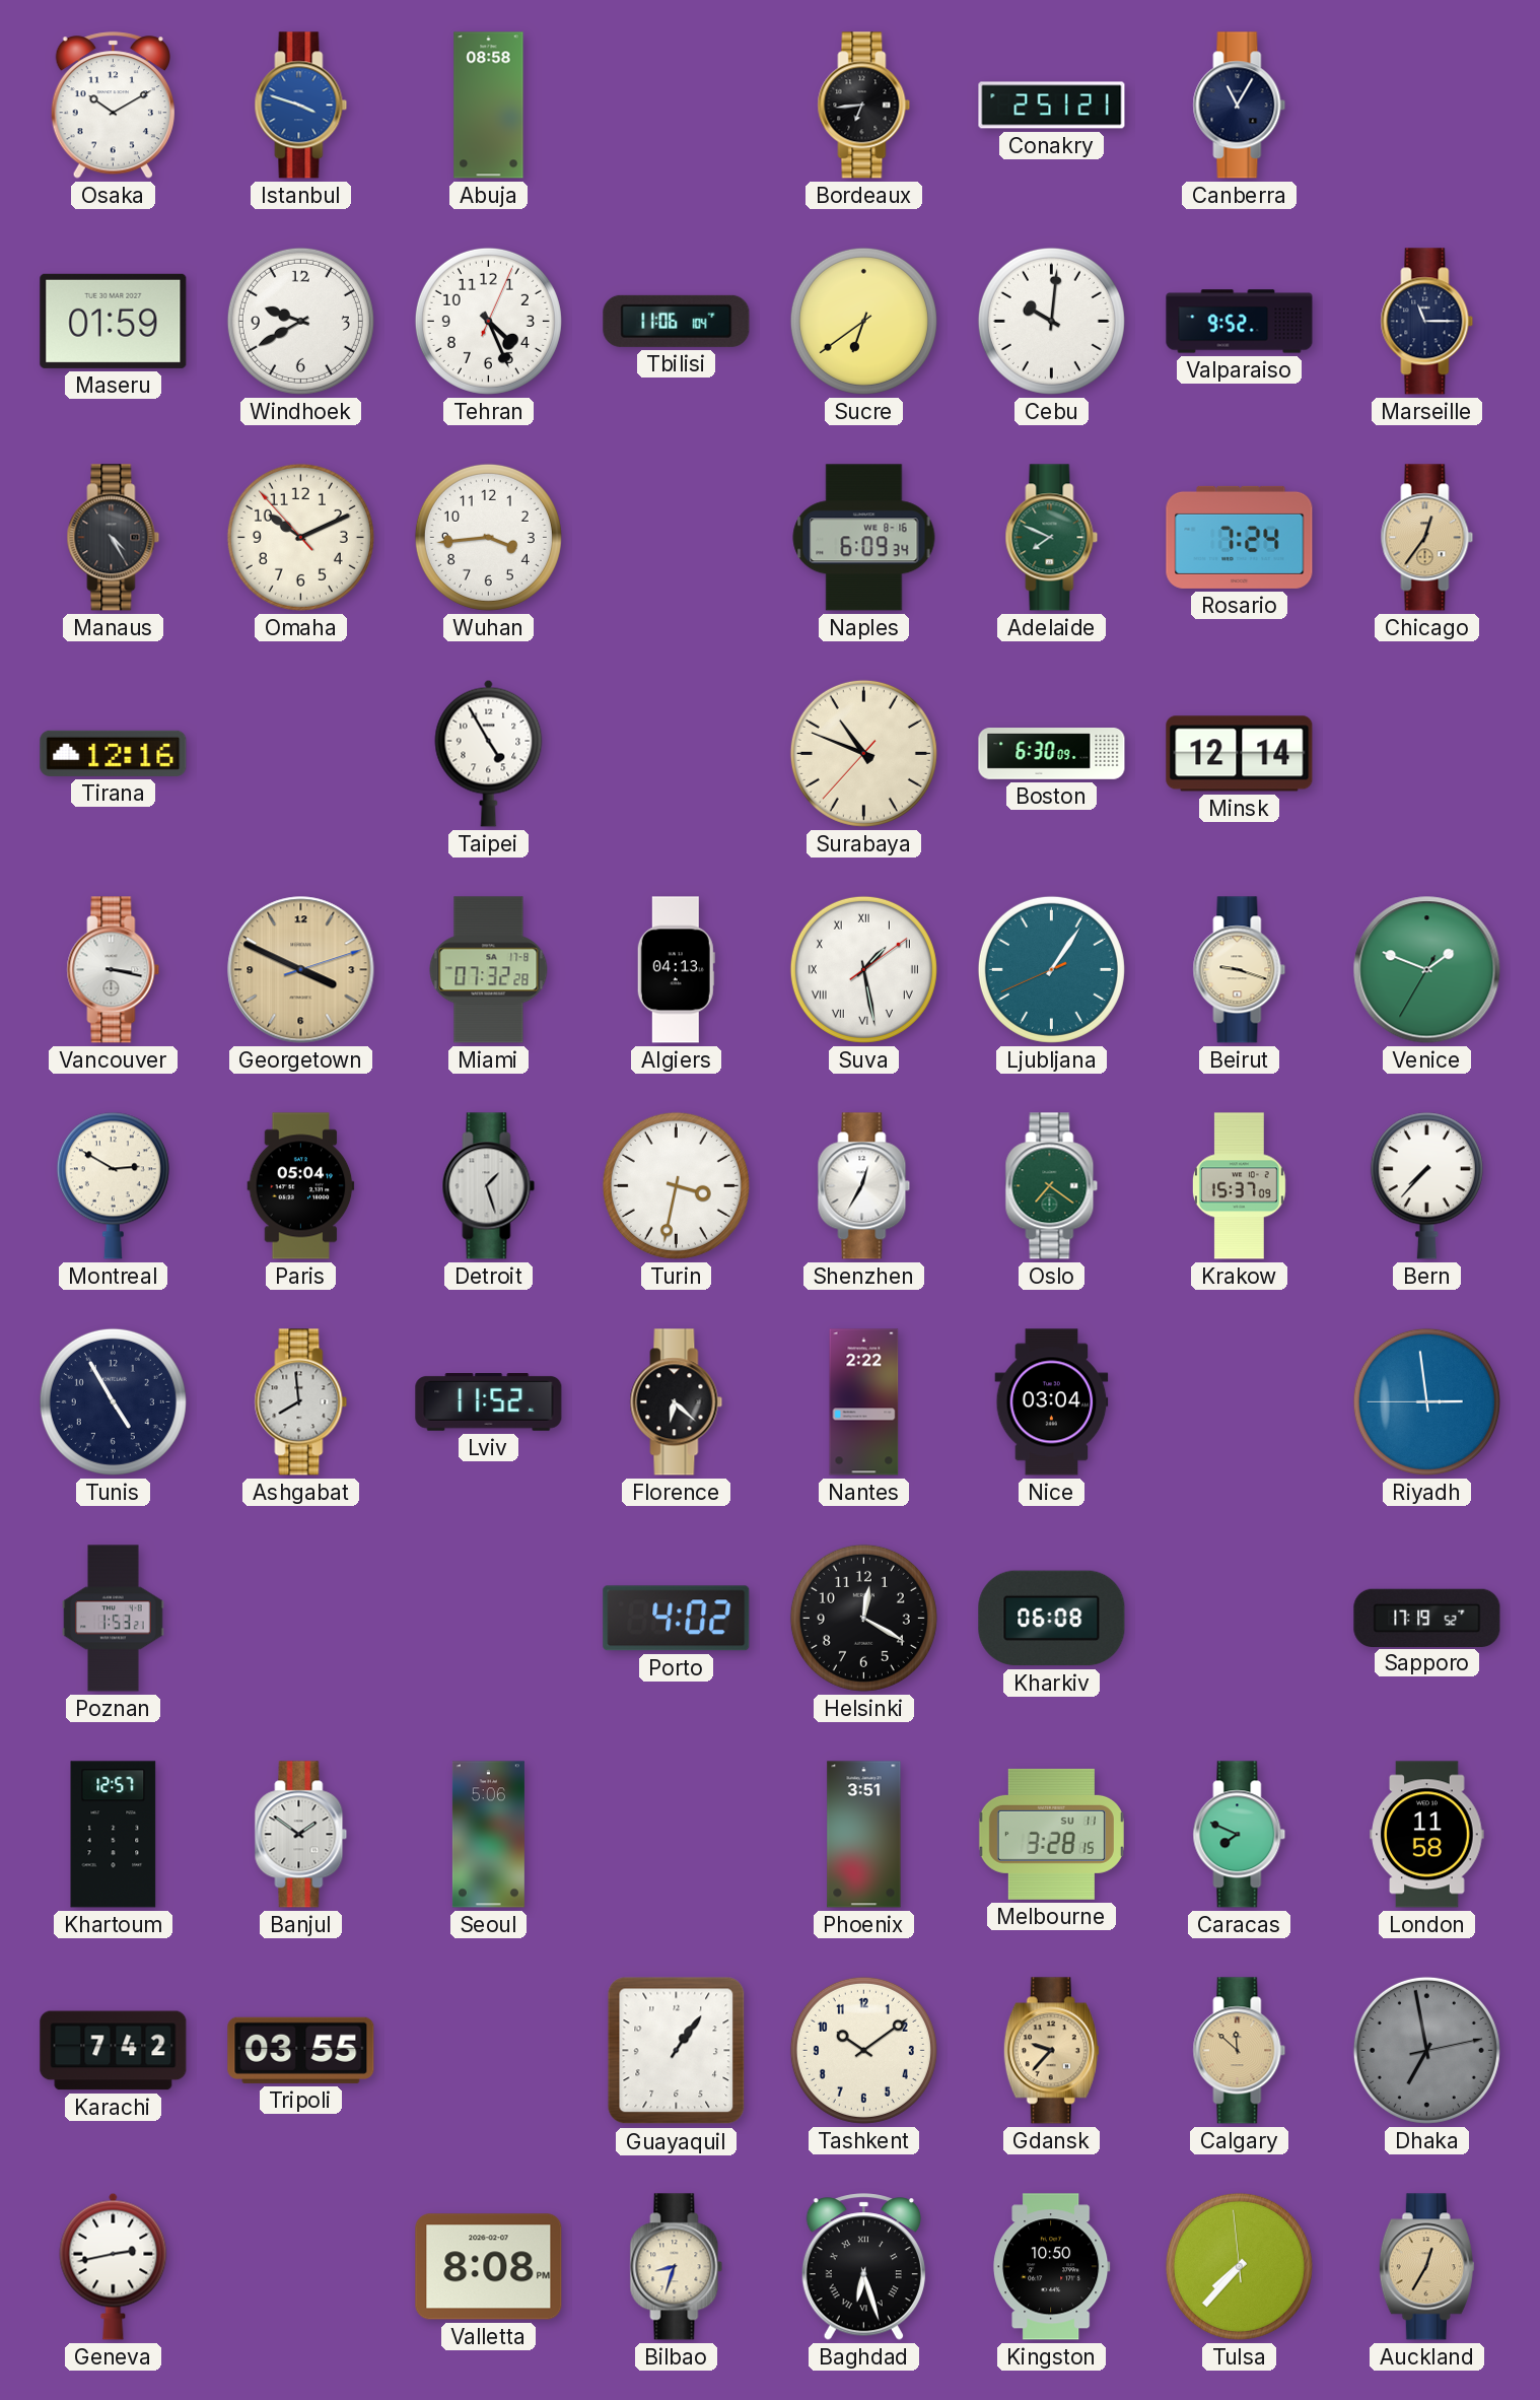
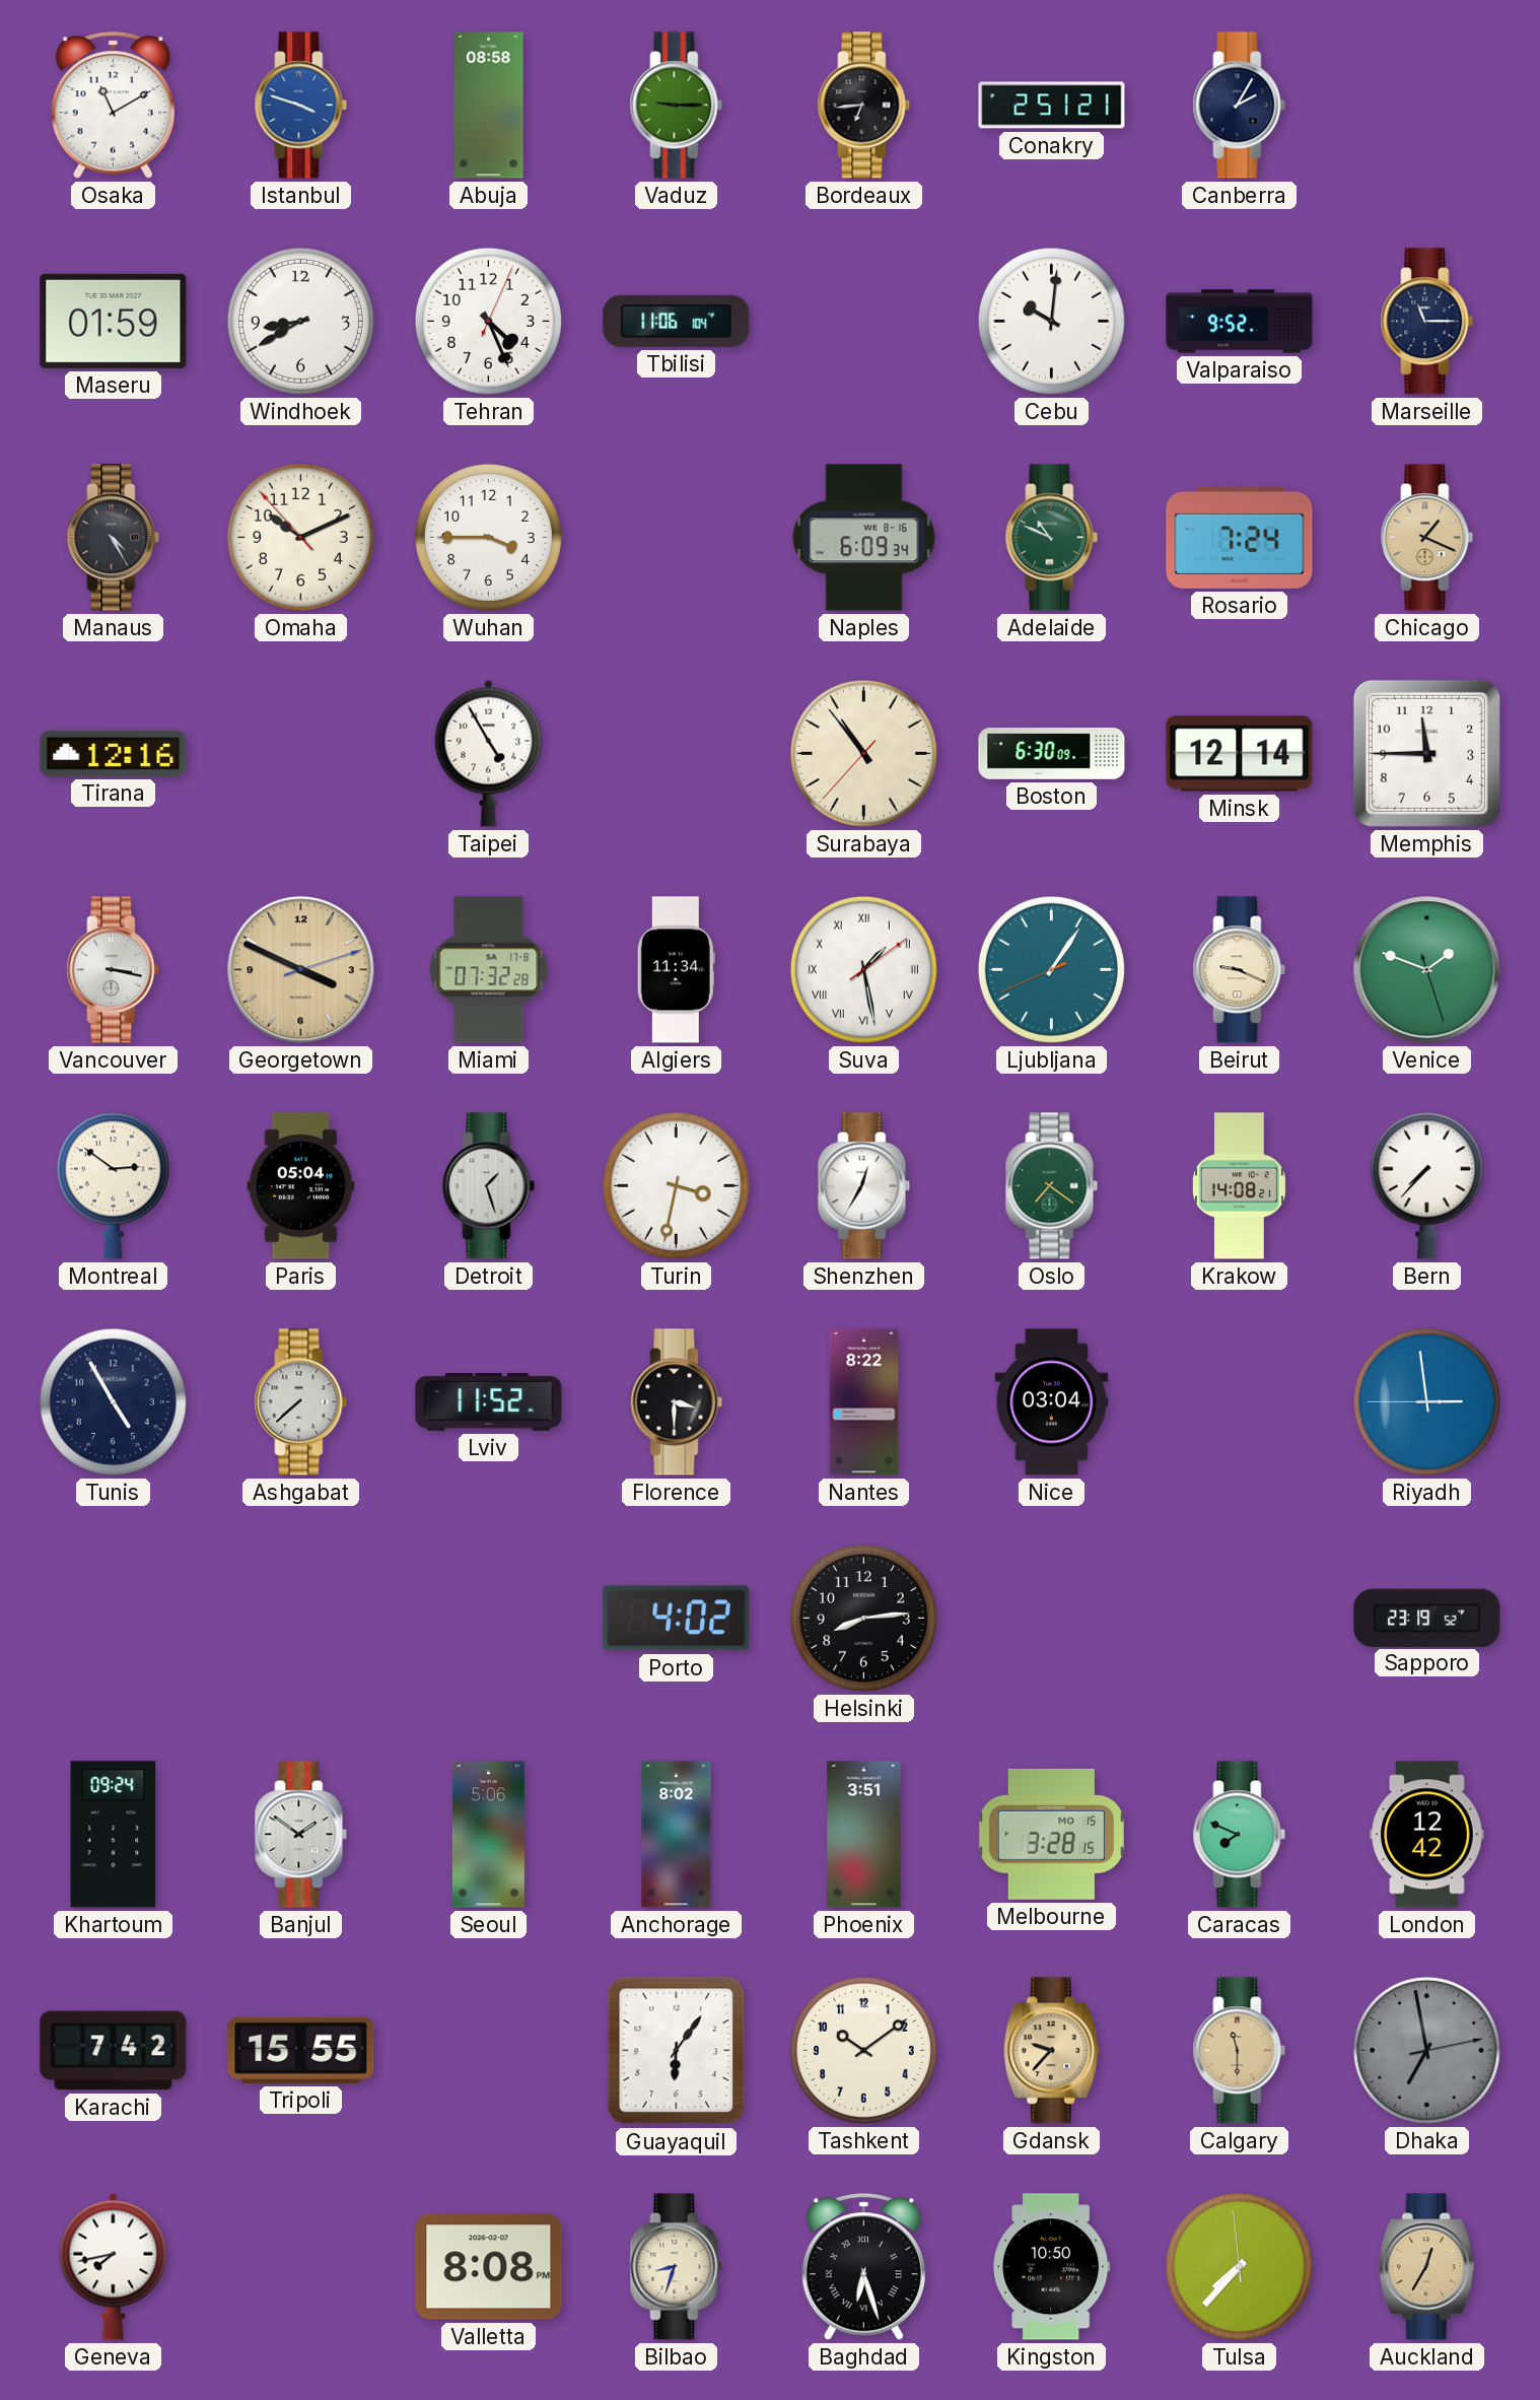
Osaka: 10:10 -> 11:10 (113, 106)
Vaduz: none -> 9:15 (677, 106)
Canberra: 11:05 -> 2:05 (1240, 106)
Windhoek: 9:40 -> 8:40 (300, 321)
Sucre: 6:39 -> none (863, 321)
Wuhan: 3:44 -> 3:45 (488, 537)
Adelaide: 7:49 -> 10:49 (1052, 538)
Chicago: 12:36 -> 1:19 (1427, 538)
Surabaya: 10:48 -> 10:53 (863, 753)
Memphis: none -> 11:45 (1426, 753)
Algiers: 04:13 -> 11:34 (676, 970)
Beirut: 9:18 -> 9:19 (1240, 970)
Venice: 1:48:35 -> 1:48:27 (1427, 970)
Montreal: 2:50 -> 2:51 (113, 1185)
Krakow: 15:37 -> 14:08 (1239, 1186)
Ashgabat: 7:59 -> 7:38 (301, 1402)
Florence: 6:22 -> 3:30 (677, 1402)
Nantes: 2:22 -> 8:22 (864, 1402)
Poznan: 1:53 -> none (114, 1619)
Helsinki: 12:20 -> 8:14 (863, 1618)
Kharkiv: 06:08 -> none (1052, 1619)
Sapporo: 17:19 -> 23:19 (1427, 1618)
Khartoum: 12:57 -> 09:24 (114, 1835)
Anchorage: none -> 8:02 (677, 1835)
Melbourne date: SU 11 -> MO 15 (1051, 1834)
London: 11:58 -> 12:42 (1427, 1835)
Tripoli: 03:55 -> 15:55 (301, 2050)
Guayaquil: 1:06 -> 6:06 (677, 2051)
Calgary: 11:52 -> 11:30 (1240, 2051)
Geneva: 2:43 -> 7:43 (114, 2266)
